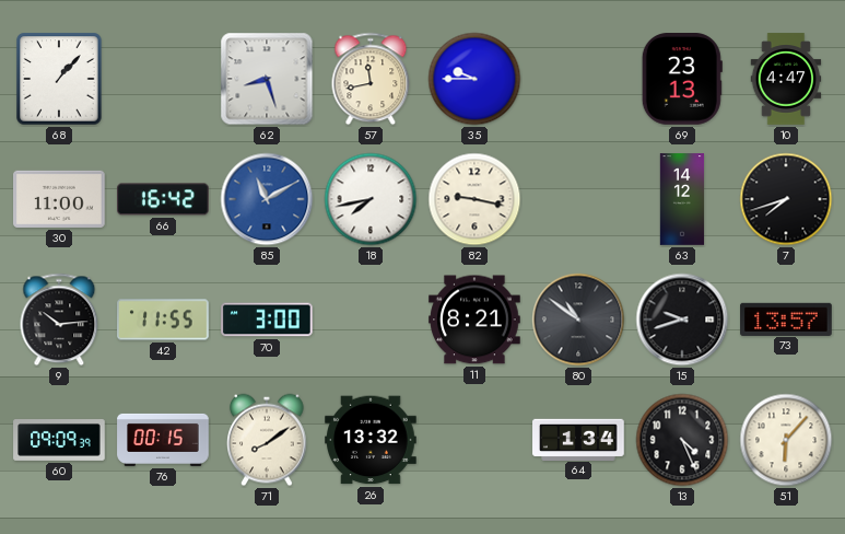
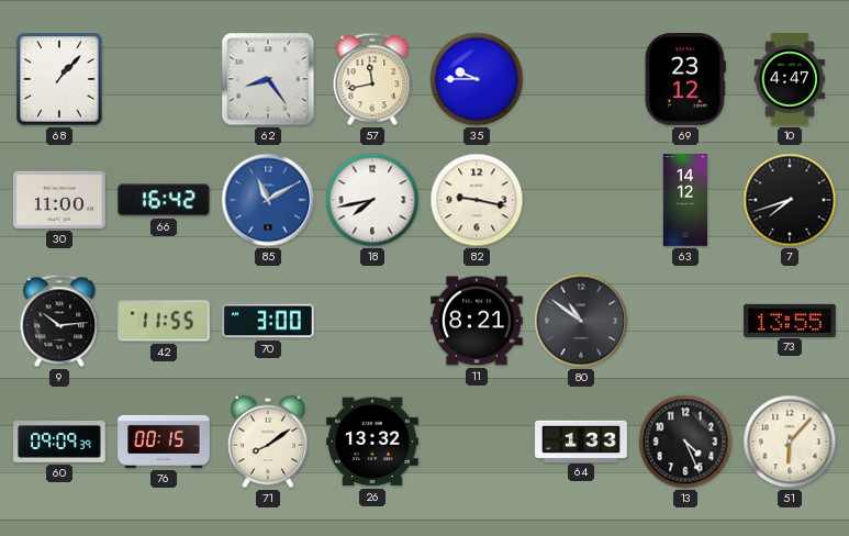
62: 8:27 -> 8:24 (268, 79)
69: 23:13 -> 23:12 (685, 79)
15: 9:42 -> none (682, 320)
73: 13:57 -> 13:55 (790, 320)
64: 1:34 -> 1:33 (581, 440)
